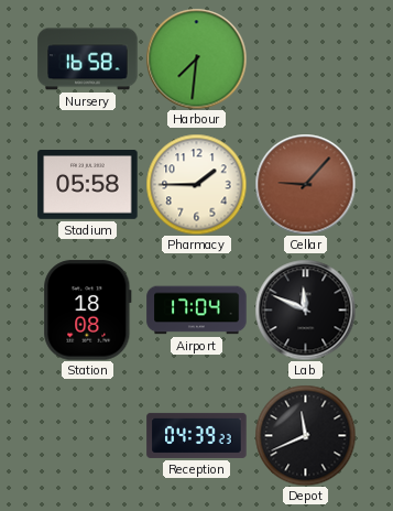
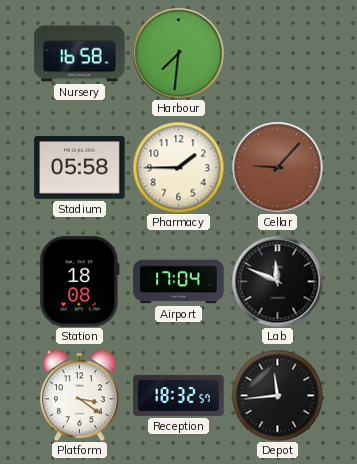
Platform: none -> 3:21 (80, 395)
Reception: 04:39 -> 18:32 (179, 395)
Depot: 11:41 -> 11:44 (277, 395)
